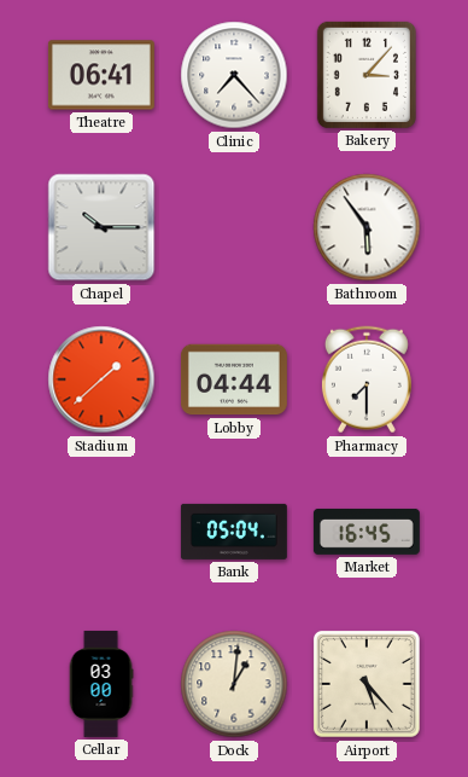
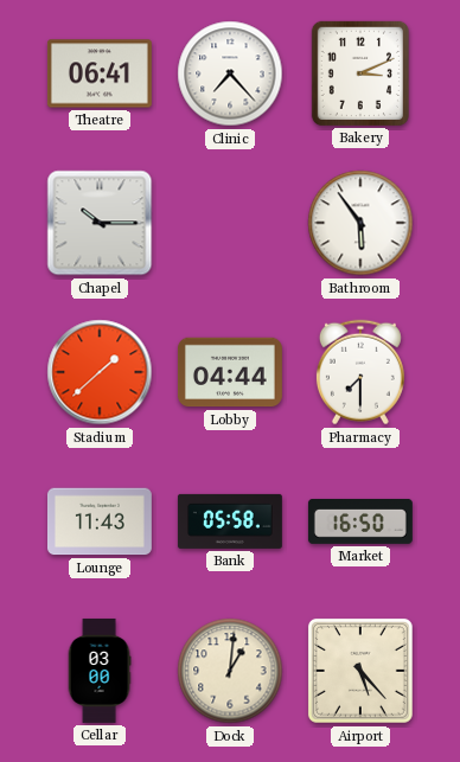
Bakery: 3:07 -> 3:11 (360, 73)
Lounge: none -> 11:43 (100, 521)
Bank: 05:04 -> 05:58 (230, 521)
Market: 16:45 -> 16:50 (360, 521)
